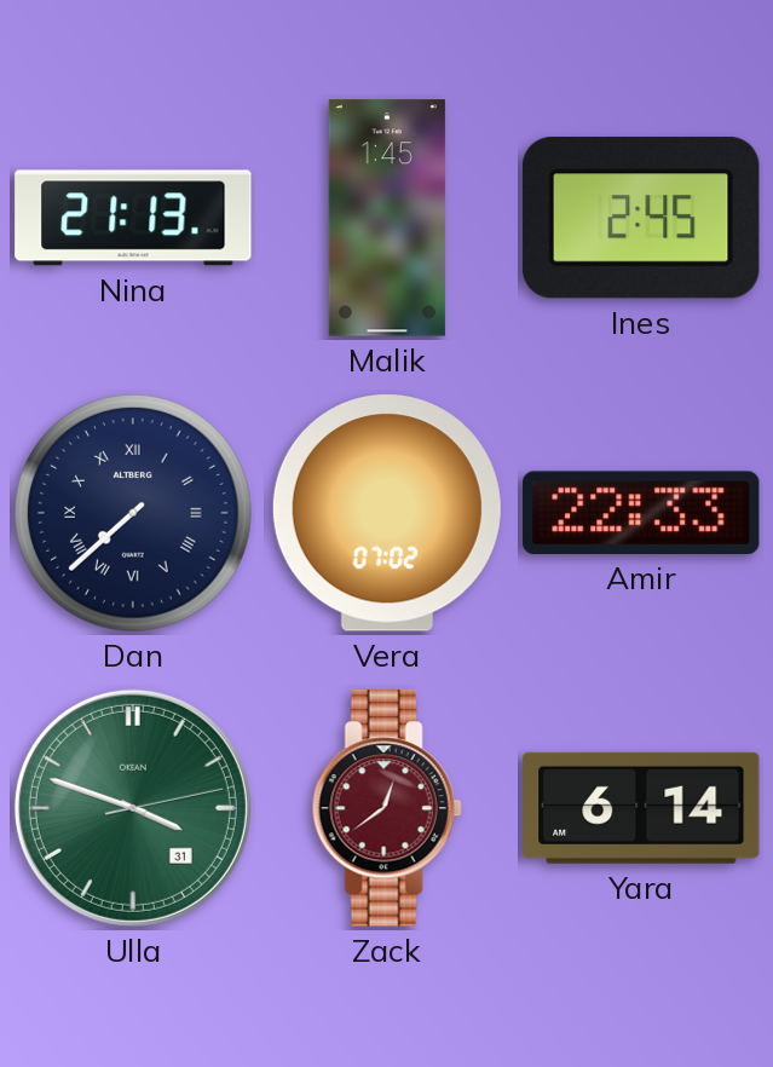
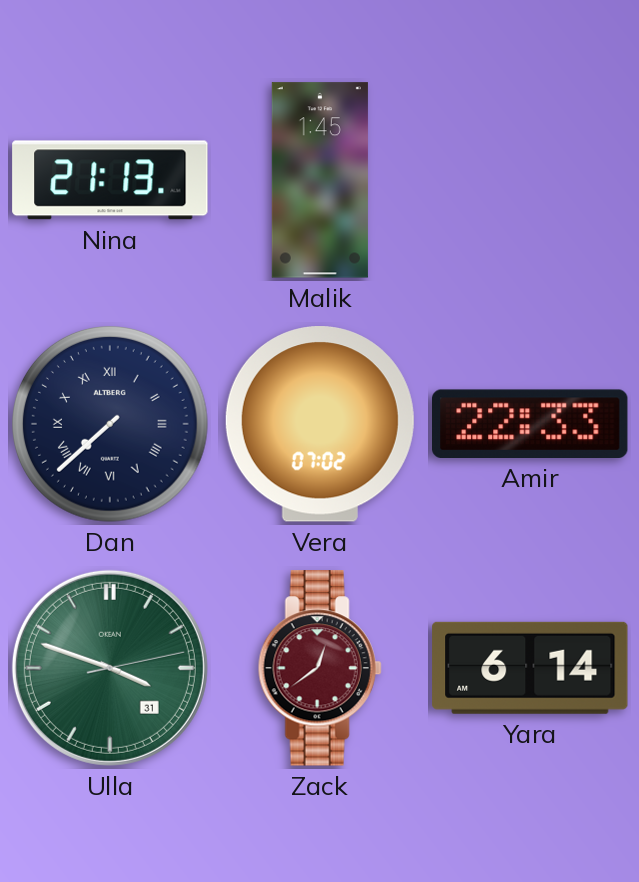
Ines: 2:45 -> none (641, 218)
